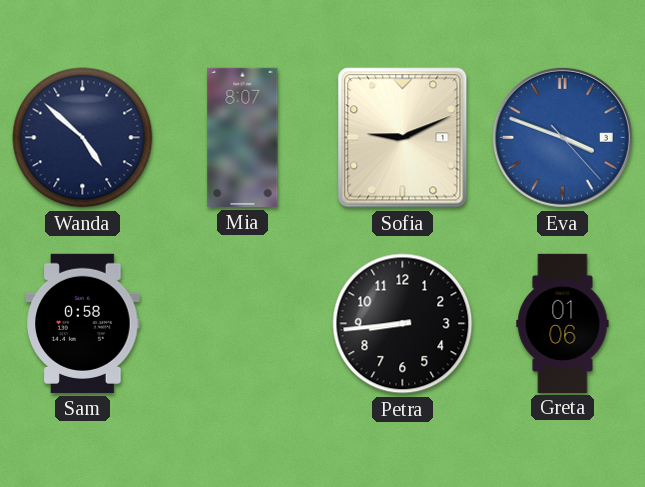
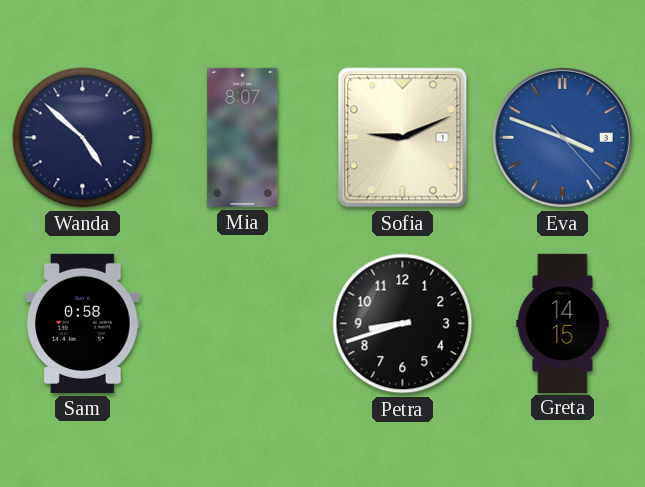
Petra: 8:44 -> 8:42 (403, 324)
Greta: 01:06 -> 14:15 (563, 323)
